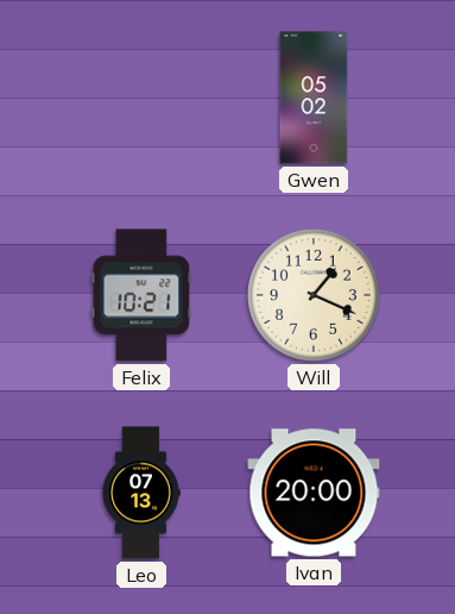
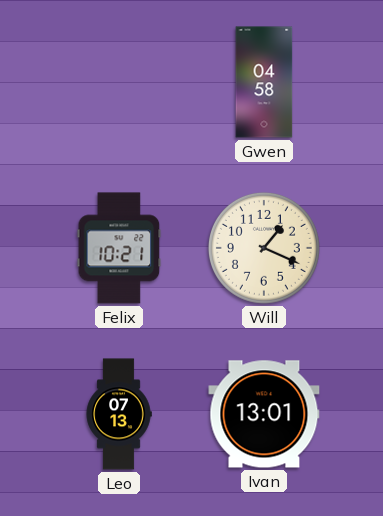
Gwen: 05:02 -> 04:58 (264, 82)
Ivan: 20:00 -> 13:01 (264, 414)
